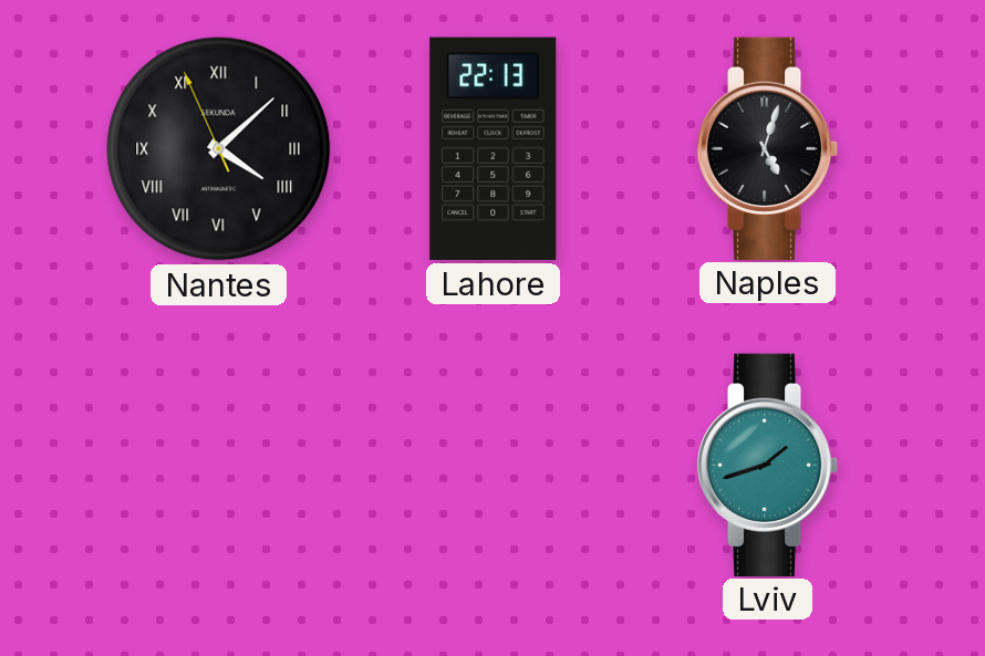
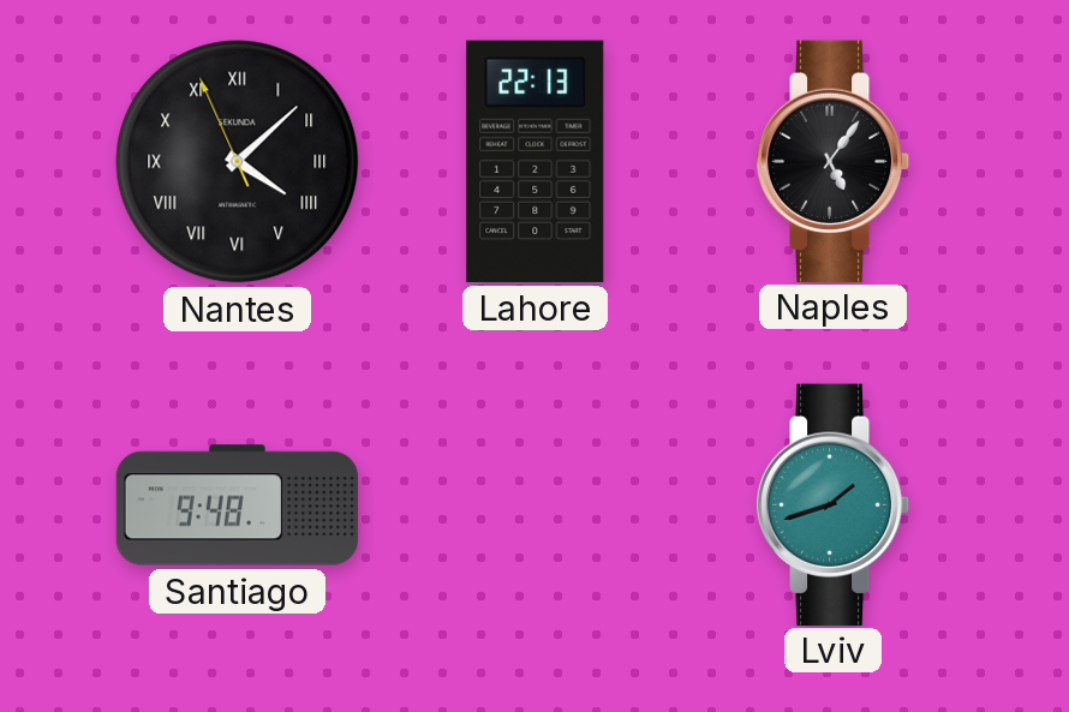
Naples: 5:03 -> 5:06 (834, 161)
Santiago: none -> 9:48 (238, 505)
